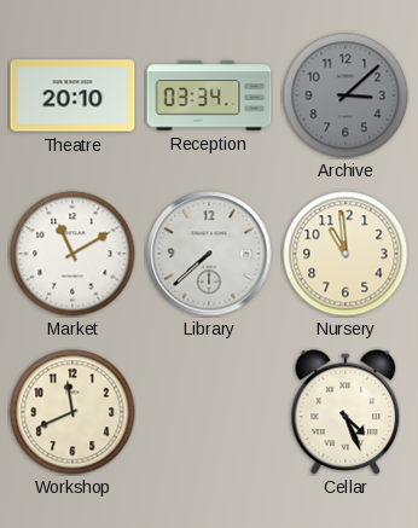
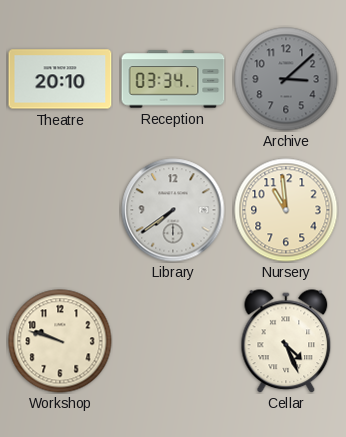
Market: 11:10 -> none (72, 254)
Library: 7:38 -> 7:39 (173, 210)
Workshop: 11:41 -> 9:48 (60, 341)
